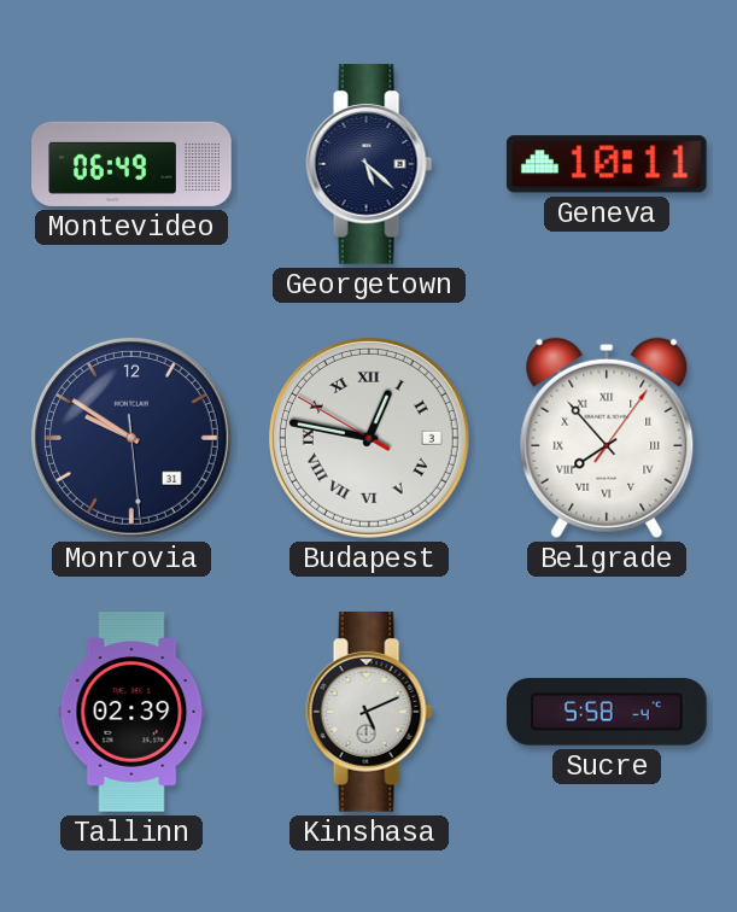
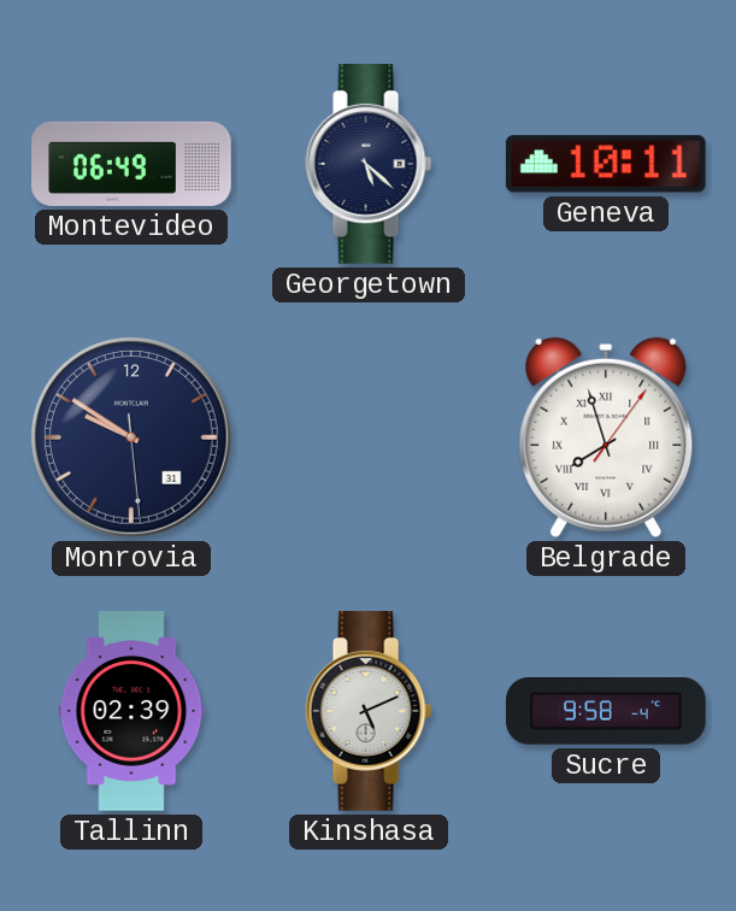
Budapest: 12:46 -> none (369, 438)
Belgrade: 7:53 -> 7:57 (606, 437)
Sucre: 5:58 -> 9:58 (607, 712)
